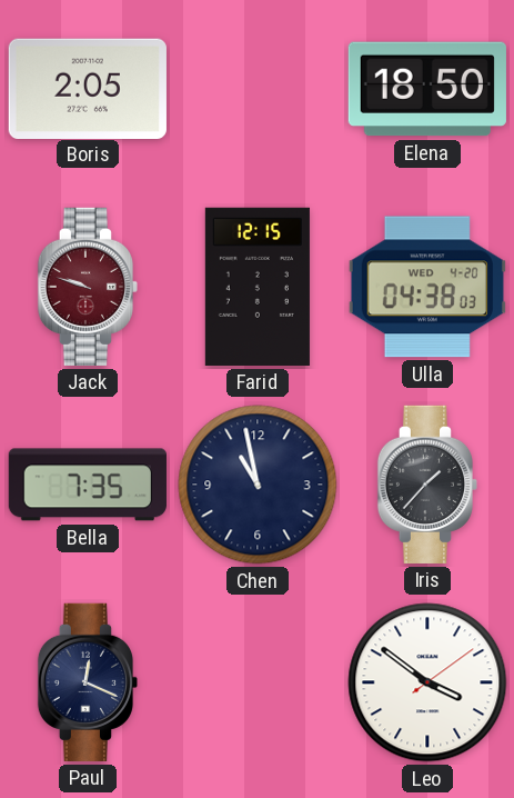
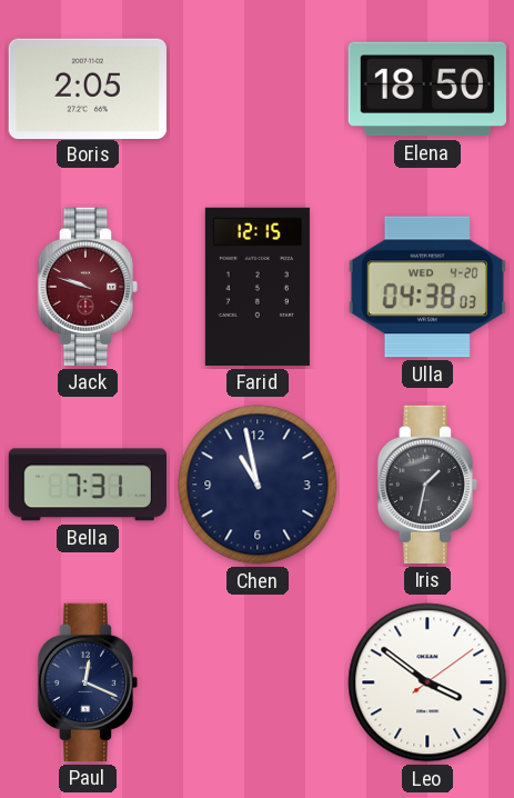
Bella: 7:35 -> 7:31 (88, 485)
Iris: 1:37 -> 1:32 (426, 485)
